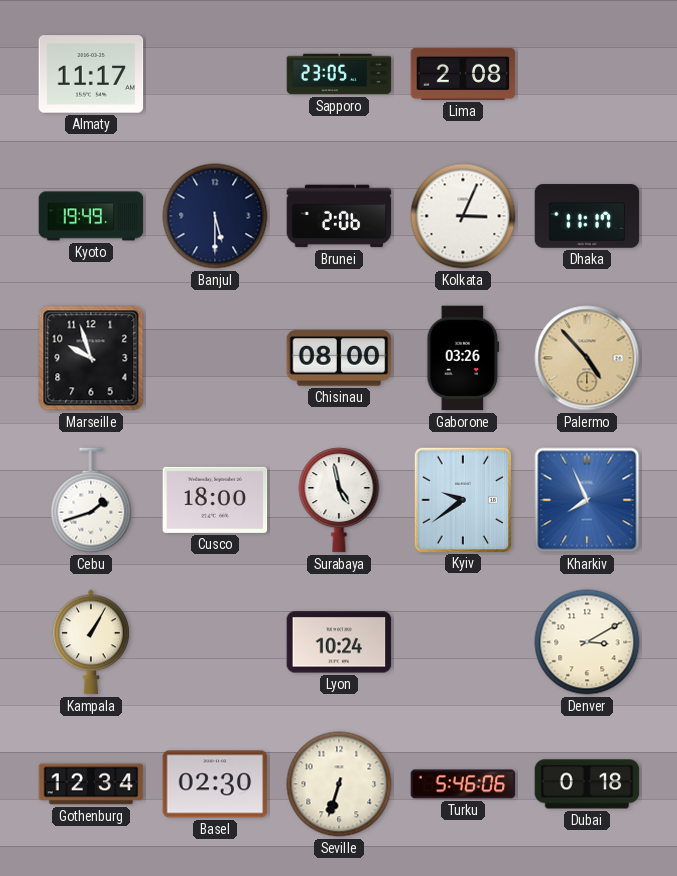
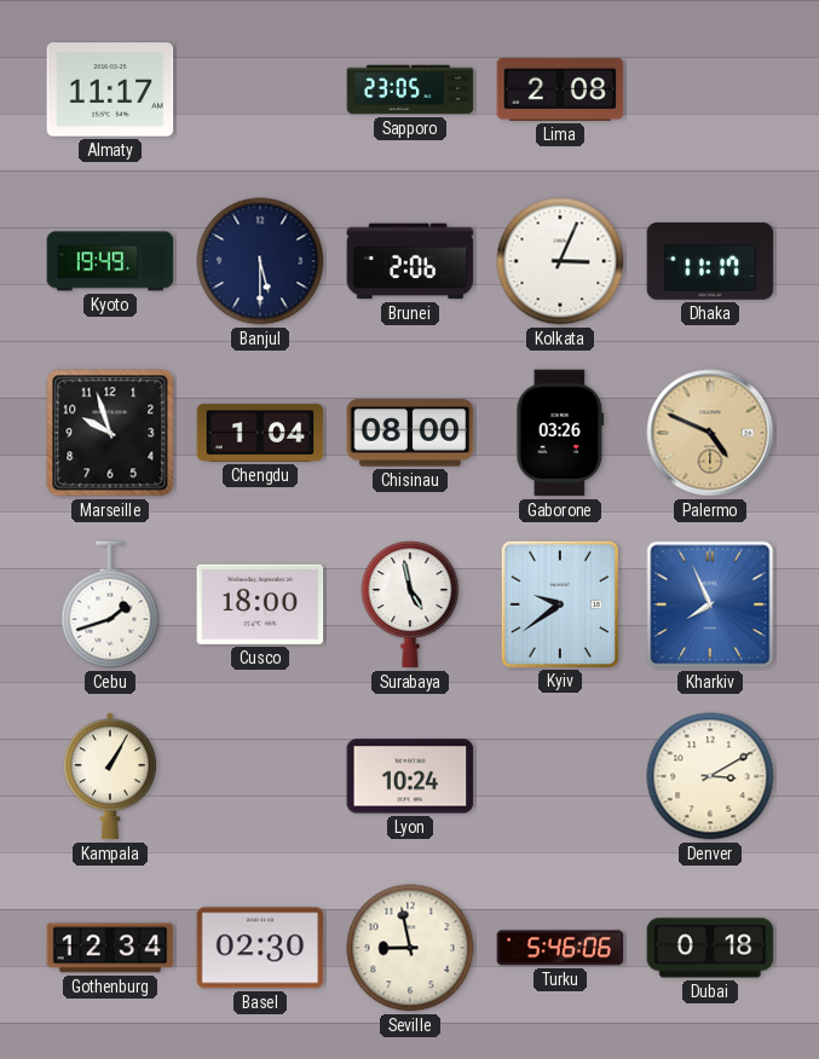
Chengdu: none -> 1:04 (260, 433)
Palermo: 4:53 -> 4:49 (710, 433)
Seville: 6:33 -> 8:58 (410, 948)
